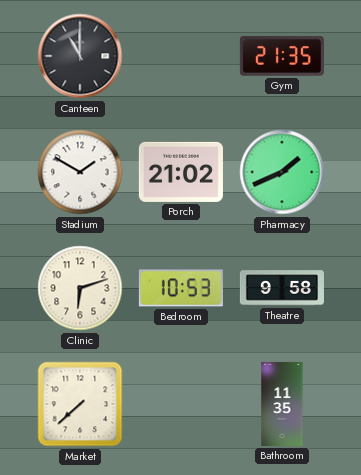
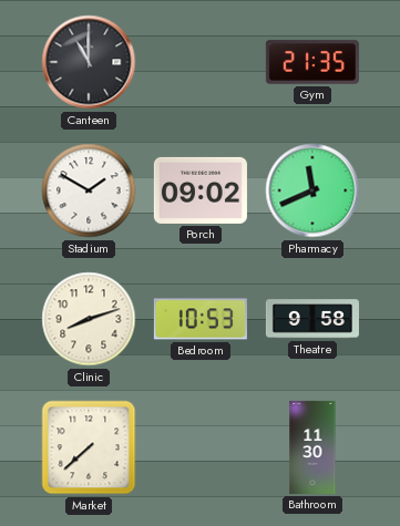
Porch: 21:02 -> 09:02 (201, 190)
Pharmacy: 1:41 -> 11:41 (312, 190)
Clinic: 6:12 -> 8:12 (89, 319)
Bathroom: 11:35 -> 11:30 (312, 447)
